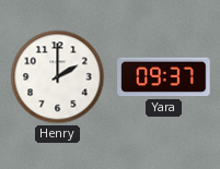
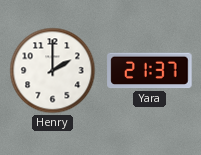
Yara: 09:37 -> 21:37 (150, 71)
